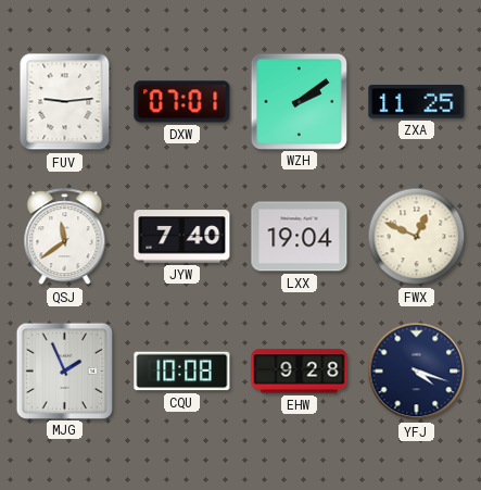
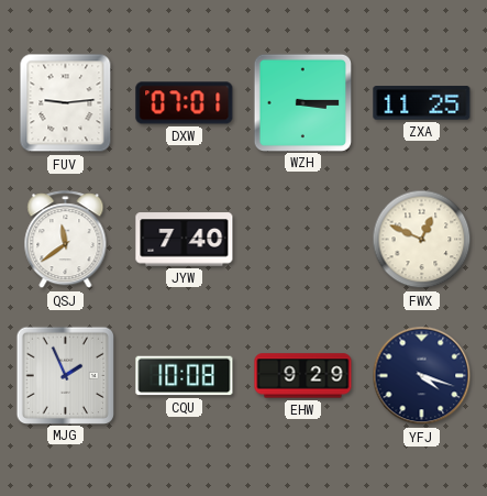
WZH: 2:09 -> 3:15 (302, 102)
LXX: 19:04 -> none (300, 237)
EHW: 9:28 -> 9:29 (303, 376)
